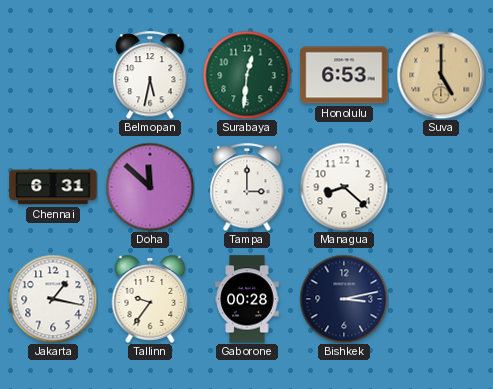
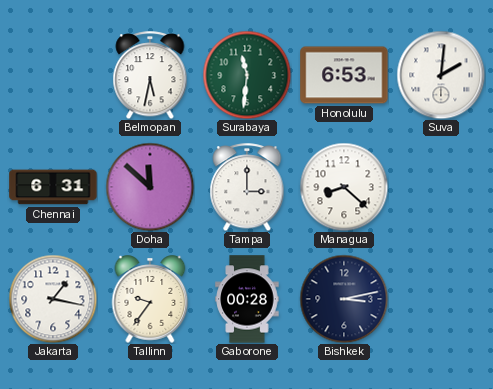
Surabaya: 12:31 -> 11:31 (247, 75)
Suva: 5:00 -> 2:01 (441, 75)
Suva dial: champagne -> white (441, 75)
